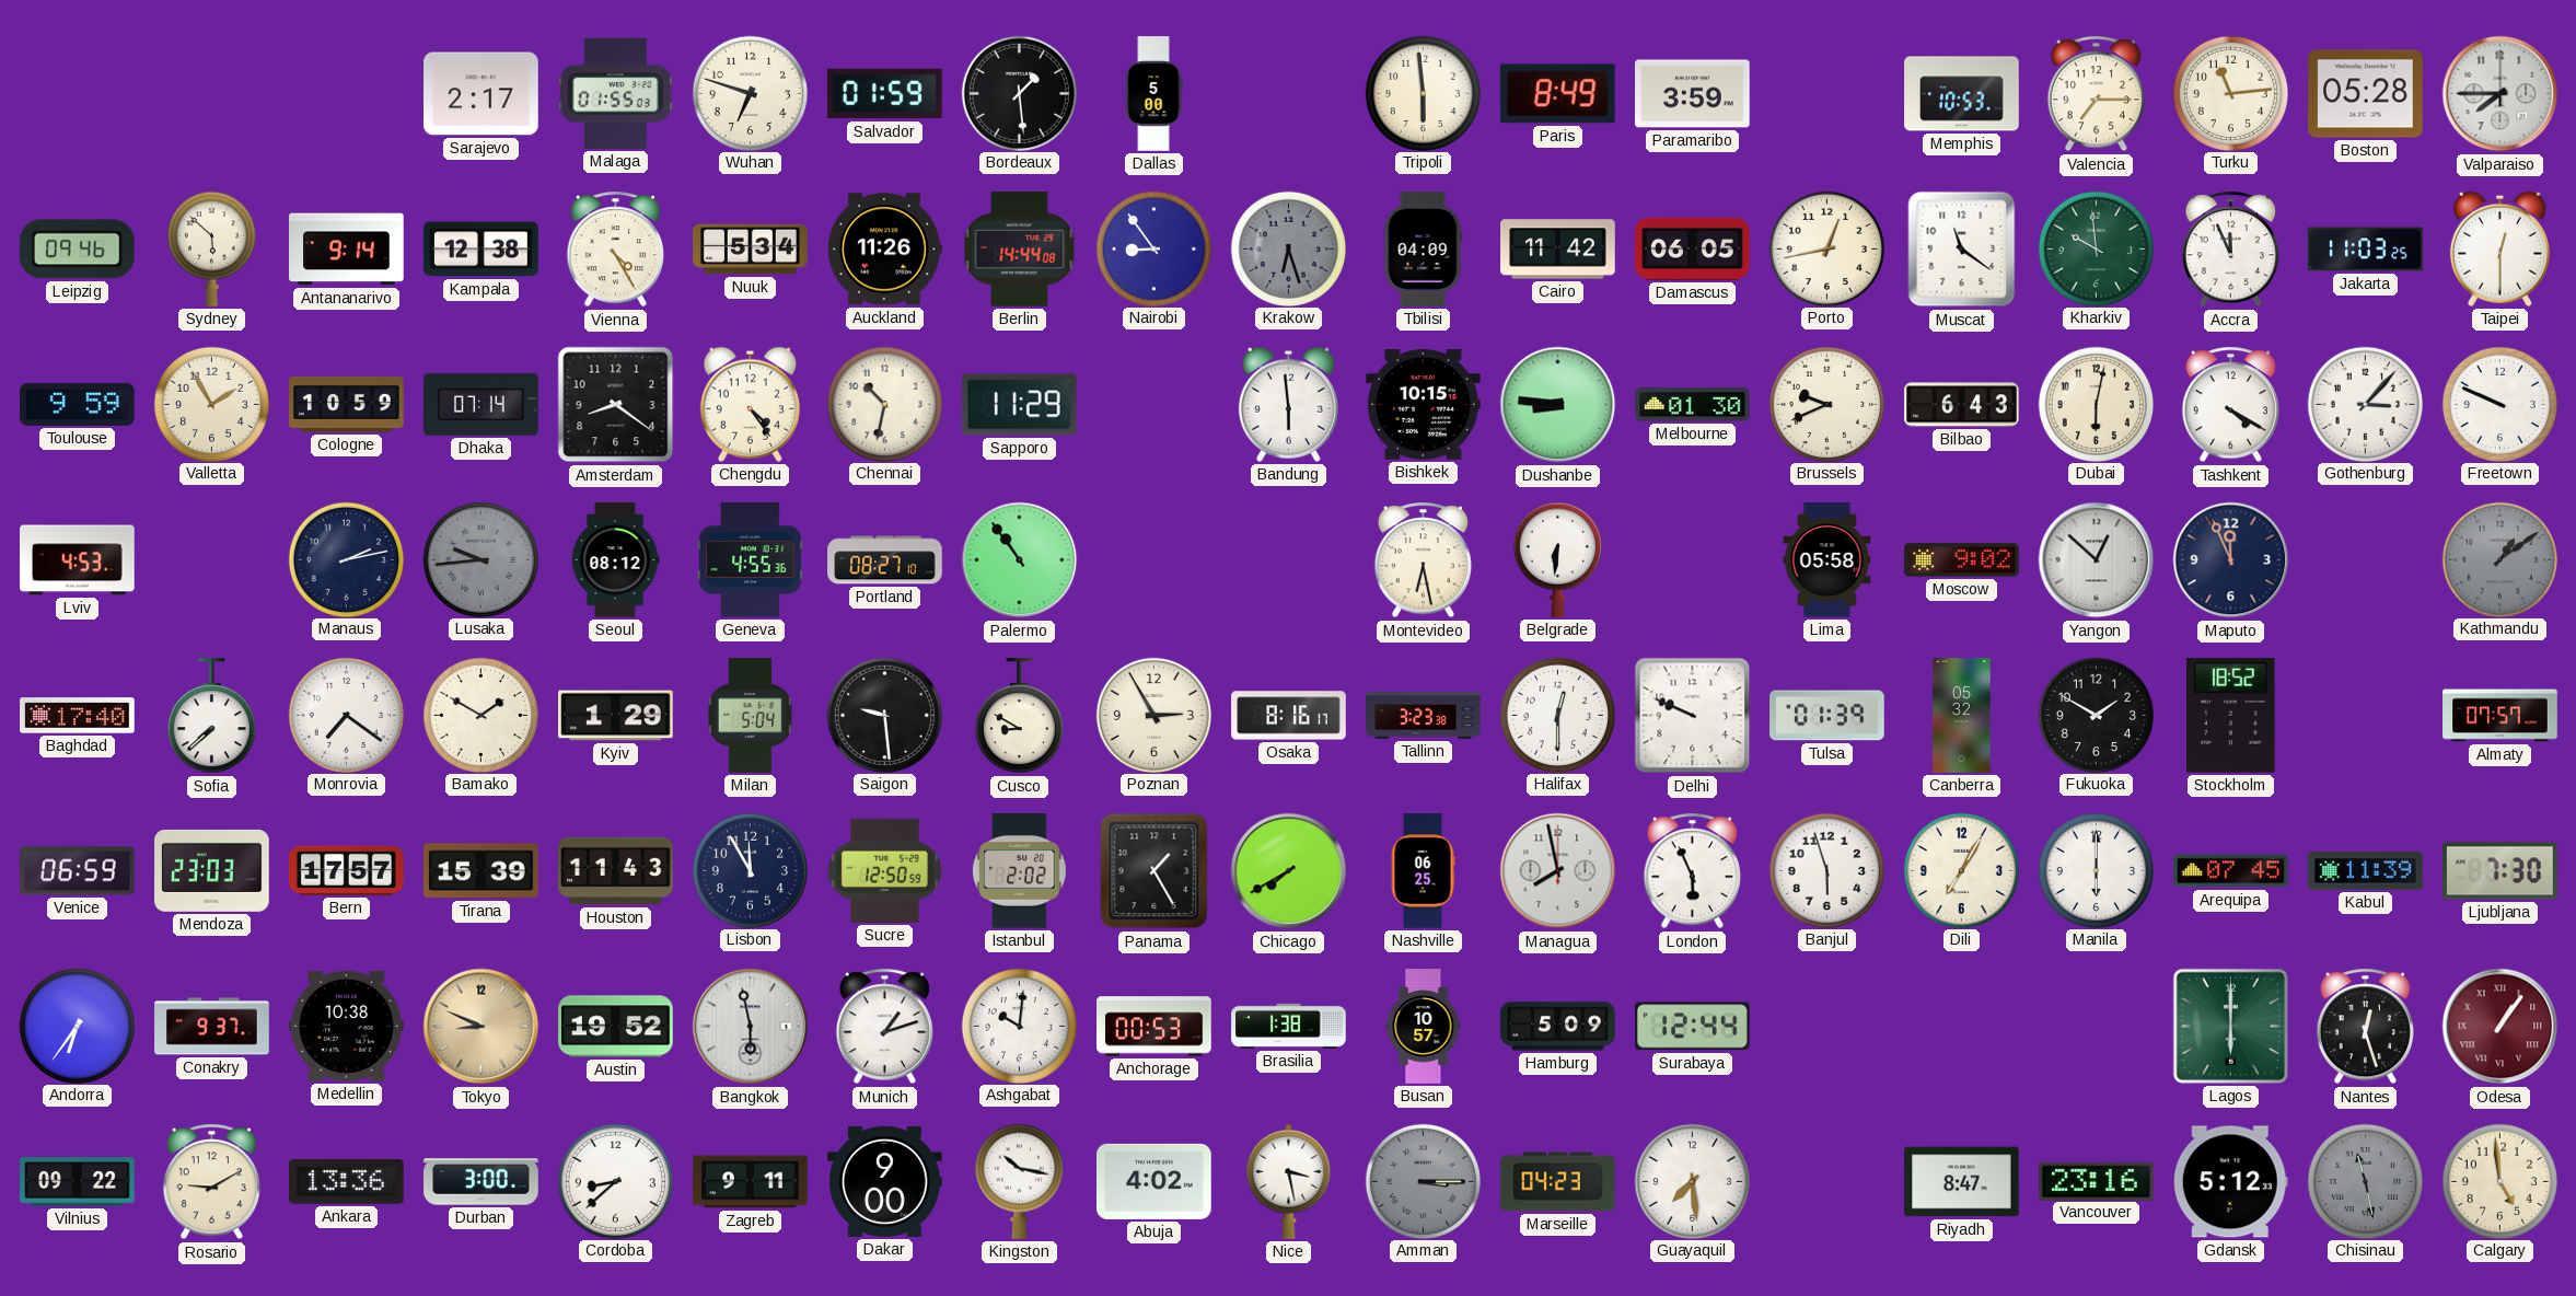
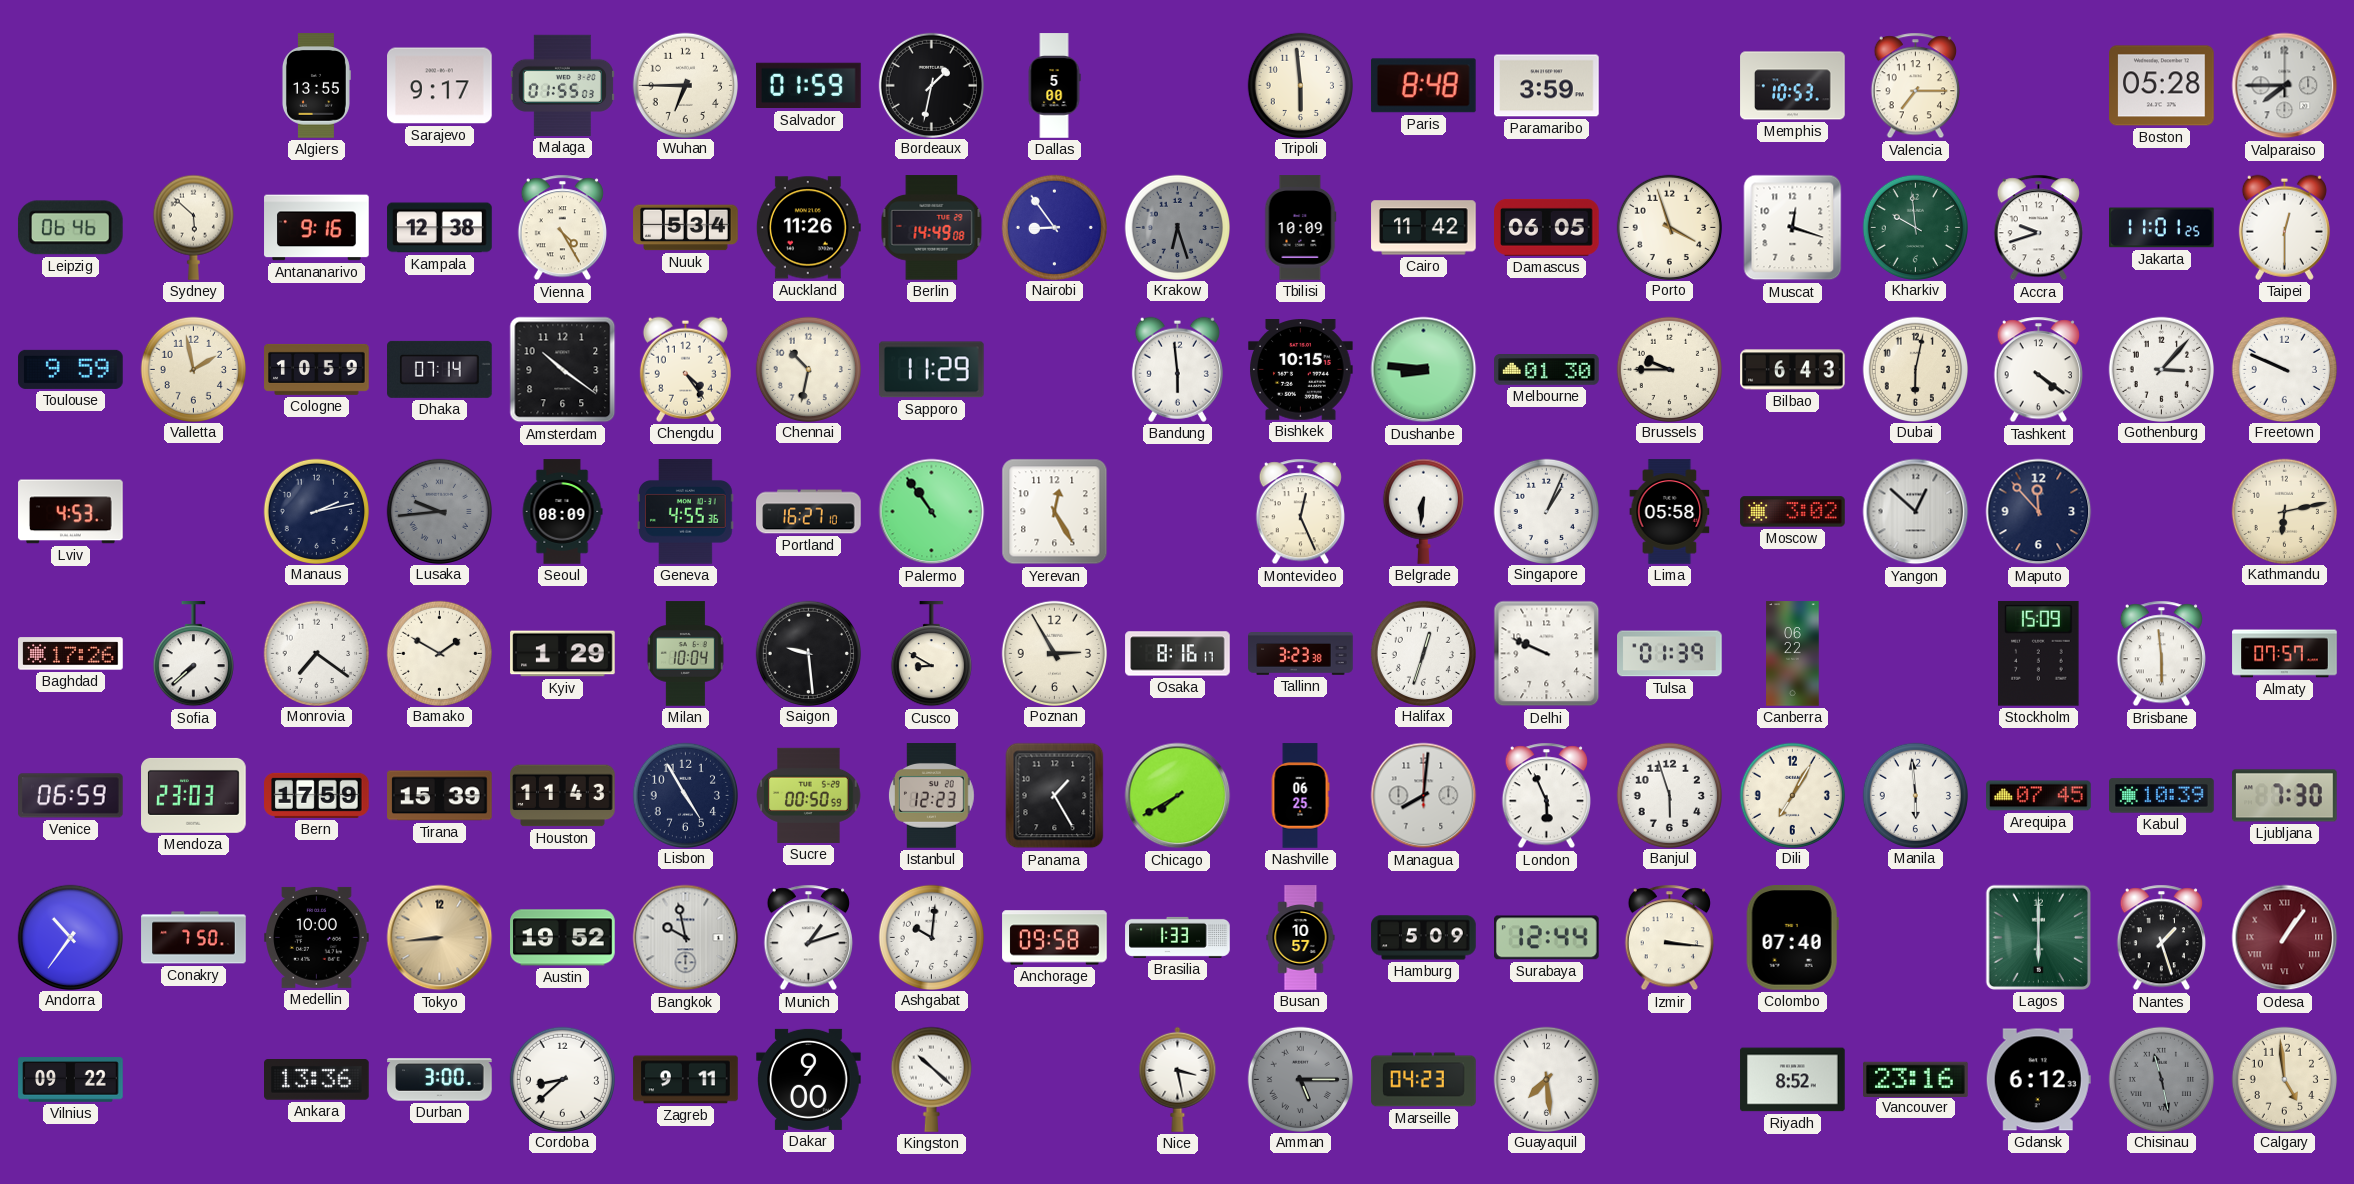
Algiers: none -> 13:55 (316, 86)
Sarajevo: 2:17 -> 9:17 (440, 86)
Wuhan: 6:48 -> 6:45 (685, 85)
Bordeaux: 1:29 -> 1:32 (931, 85)
Paris: 8:49 -> 8:48 (1423, 86)
Turku: 11:14 -> none (2230, 93)
Leipzig: 09:46 -> 06:46 (70, 228)
Antananarivo: 9:14 -> 9:16 (317, 228)
Berlin: 14:44 -> 14:49 (932, 228)
Tbilisi: 04:09 -> 10:09 (1300, 228)
Porto: 12:43 -> 3:57 (1669, 227)
Muscat: 11:21 -> 12:18 (1793, 228)
Accra: 11:56 -> 9:42 (2038, 228)
Jakarta: 11:03 -> 11:01 (2162, 228)
Valletta: 1:55 -> 1:58 (193, 369)
Amsterdam: 8:21 -> 10:21 (563, 370)
Brussels: 9:41 -> 9:45 (1669, 369)
Tashkent: 4:20 -> 4:21 (2038, 370)
Seoul: 08:12 -> 08:09 (562, 512)
Portland: 08:27 -> 16:27 (809, 512)
Yerevan: none -> 12:25 (1055, 512)
Montevideo: 6:28 -> 12:26 (1300, 512)
Singapore: none -> 1:04 (1546, 511)
Moscow: 9:02 -> 3:02 (1793, 512)
Maputo: 11:56 -> 11:53 (2039, 512)
Kathmandu: 1:09 -> 6:13 (2284, 511)
Kathmandu dial: grey -> cream (2284, 511)
Baghdad: 17:40 -> 17:26 (71, 654)
Milan: 5:04 -> 10:04 (685, 654)
Halifax: 12:30 -> 12:33 (1423, 653)
Canberra: 05:32 -> 06:22 (1793, 654)
Fukuoka: 1:50 -> none (2096, 715)
Stockholm: 18:52 -> 15:09 (2039, 653)
Brisbane: none -> 5:59 (2161, 654)
Bern: 17:57 -> 17:59 (317, 795)
Lisbon: 11:55 -> 4:55 (685, 795)
Sucre: 12:50 -> 00:50 (809, 795)
Istanbul: 2:02 -> 12:23 (931, 796)
Managua: 7:58 -> 8:01 (1424, 796)
Manila: 6:00 -> 5:59 (1915, 795)
Kabul: 11:39 -> 10:39 (2162, 796)
Andorra: 6:36 -> 10:36 (70, 937)
Conakry: 9:37 -> 7:50 (194, 938)
Medellin: 10:38 -> 10:00 (317, 937)
Tokyo: 8:49 -> 8:44 (440, 938)
Bangkok: 5:58 -> 9:58 (686, 938)
Anchorage: 00:53 -> 09:58 (1055, 938)
Brasilia: 1:38 -> 1:33 (1178, 937)
Izmir: none -> 3:16 (1669, 938)
Colombo: none -> 07:40 (1792, 938)
Nantes: 12:27 -> 1:27 (2161, 938)
Rosario: 9:10 -> none (211, 1182)
Kingston: 10:17 -> 10:22 (931, 1079)
Abuja: 4:02 -> none (1154, 1181)
Amman: 3:15 -> 5:15 (1300, 1079)
Riyadh: 8:47 -> 8:52 (1793, 1080)
Gdansk: 5:12 -> 6:12 (2038, 1080)
